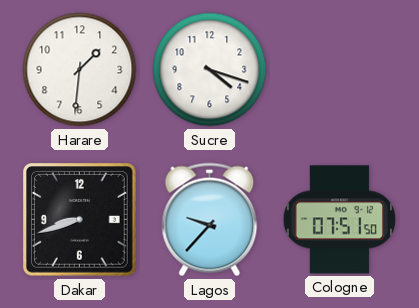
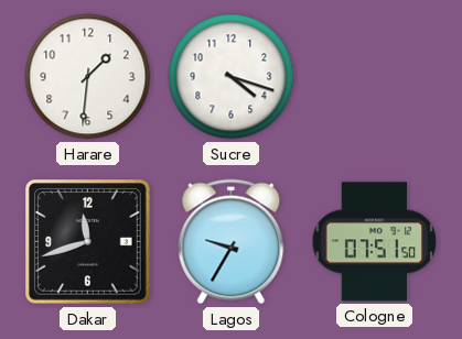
Dakar: 8:42 -> 11:42 (88, 242)
Lagos: 9:37 -> 9:35 (232, 242)
